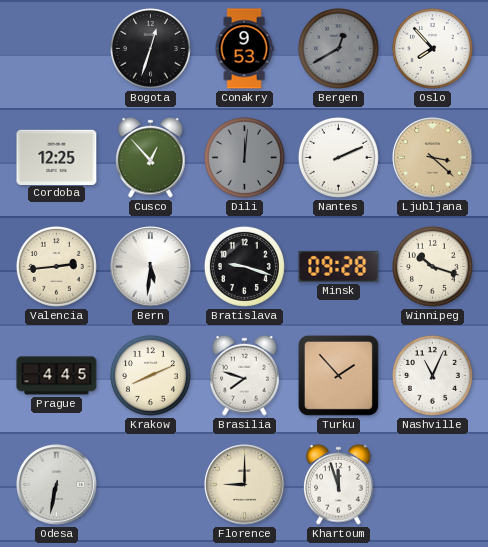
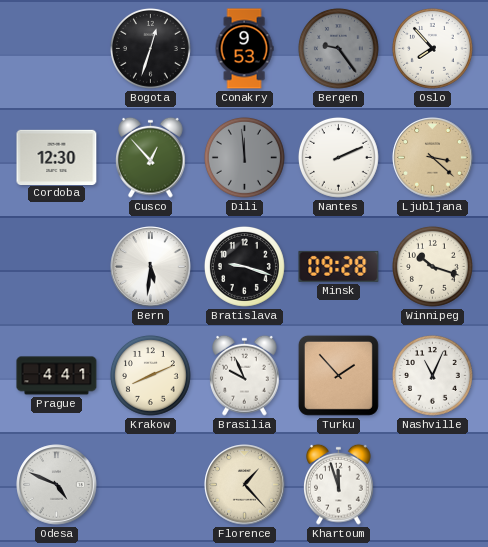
Bergen: 12:40 -> 9:24 (338, 48)
Cordoba: 12:25 -> 12:30 (57, 157)
Dili: 12:01 -> 11:59 (244, 157)
Valencia: 2:44 -> none (56, 266)
Prague: 4:45 -> 4:41 (57, 376)
Brasilia: 7:48 -> 9:56 (245, 375)
Odesa: 6:32 -> 4:49 (57, 485)
Florence: 9:00 -> 1:23 (245, 485)
